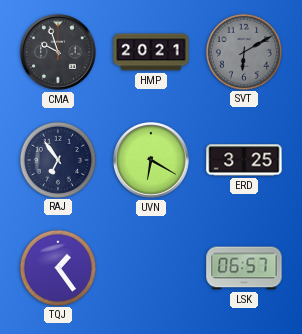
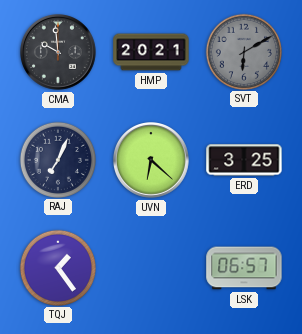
CMA: 9:57 -> 9:59 (59, 53)
RAJ: 6:54 -> 7:04 (57, 159)
UVN: 6:20 -> 6:22 (152, 161)
